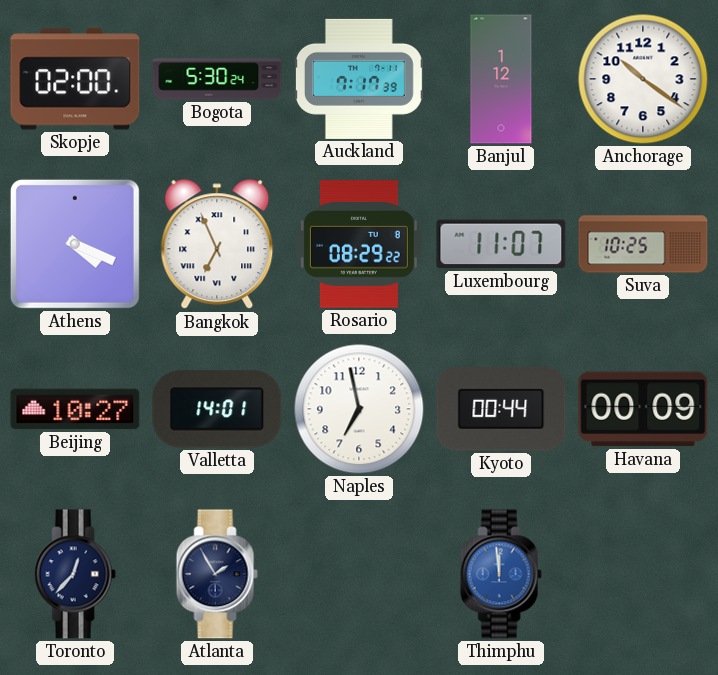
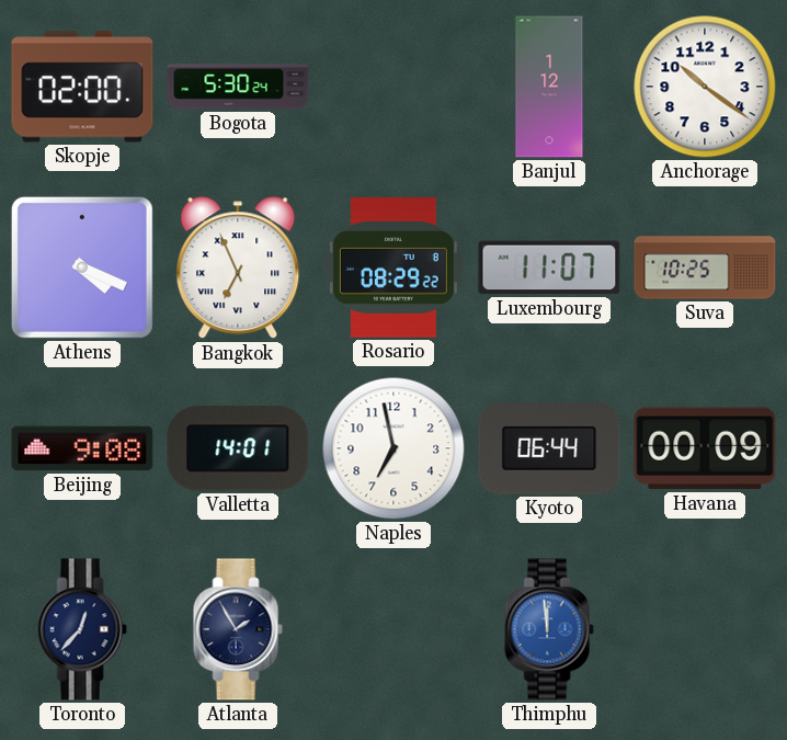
Auckland: 7:17 -> none (359, 79)
Beijing: 10:27 -> 9:08 (82, 448)
Kyoto: 00:44 -> 06:44 (549, 448)
